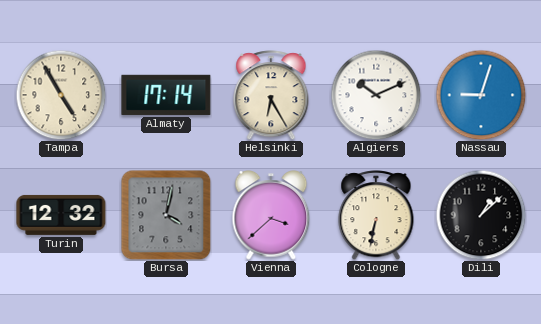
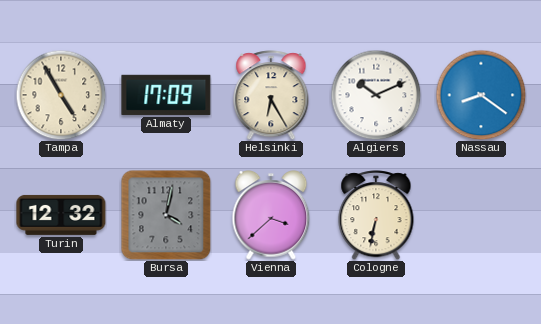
Almaty: 17:14 -> 17:09 (166, 95)
Nassau: 9:03 -> 8:21 (481, 95)
Dili: 1:08 -> none (481, 215)
